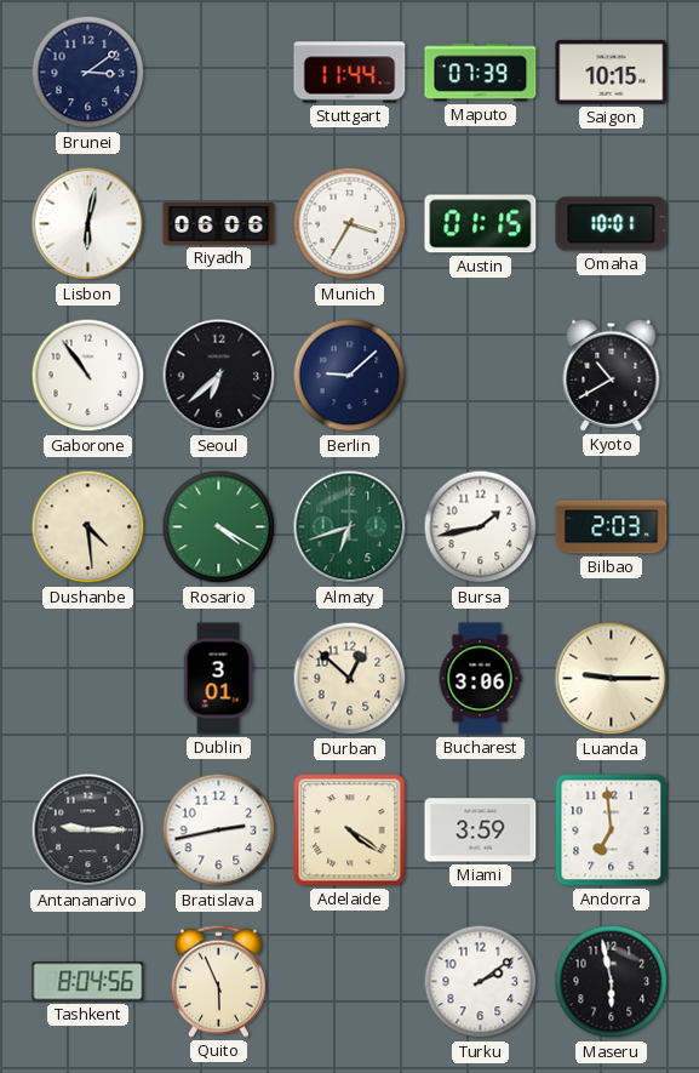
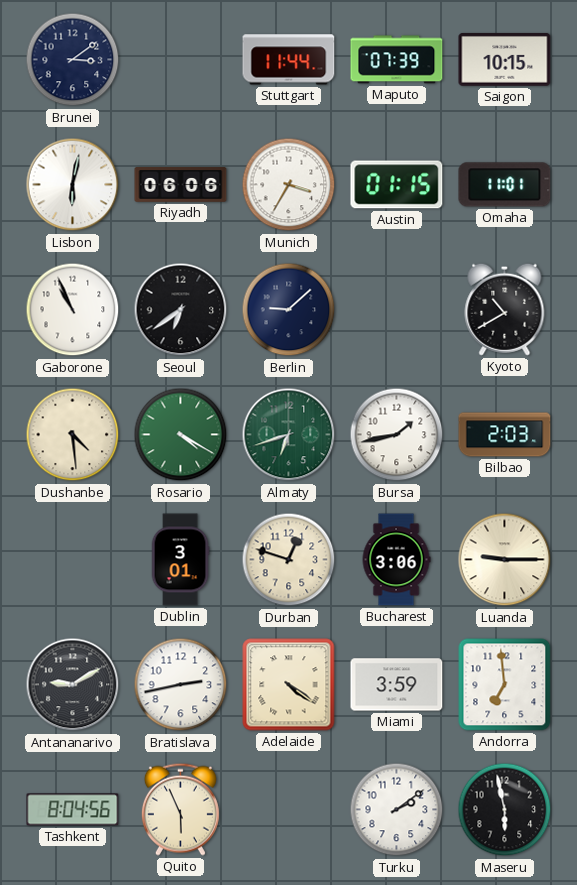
Omaha: 10:01 -> 11:01 (505, 185)
Gaborone: 10:54 -> 10:56 (73, 310)
Seoul: 6:38 -> 6:39 (181, 310)
Durban: 12:52 -> 12:48 (289, 560)
Antananarivo: 9:15 -> 9:10 (73, 685)
